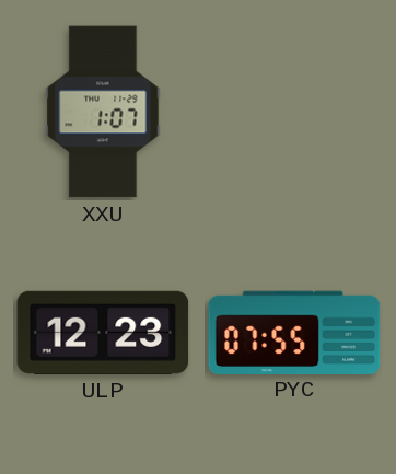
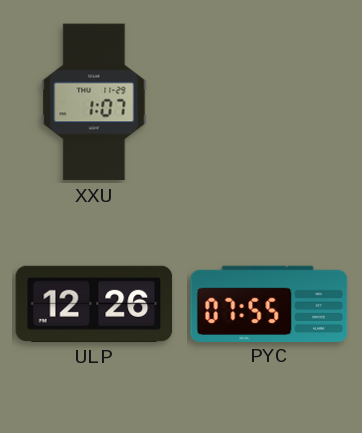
ULP: 12:23 -> 12:26 (94, 304)
